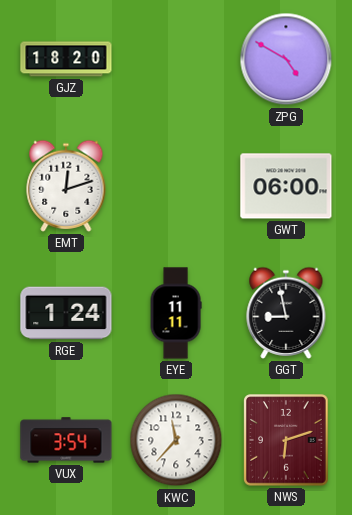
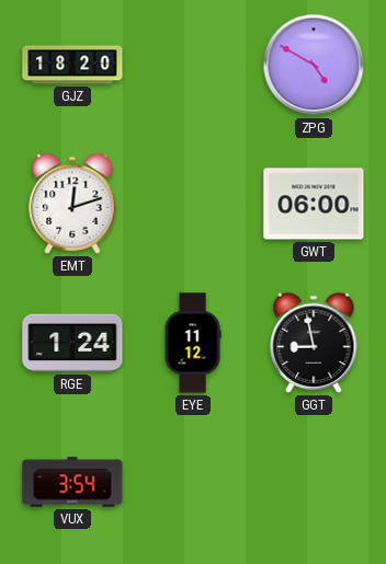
EYE: 11:11 -> 11:12 (193, 343)
KWC: 11:37 -> none (176, 440)
NWS: 6:12 -> none (286, 440)
